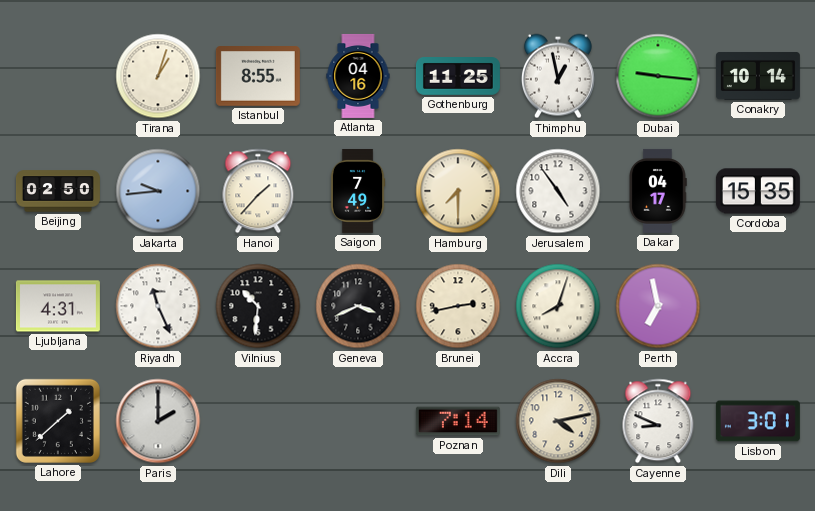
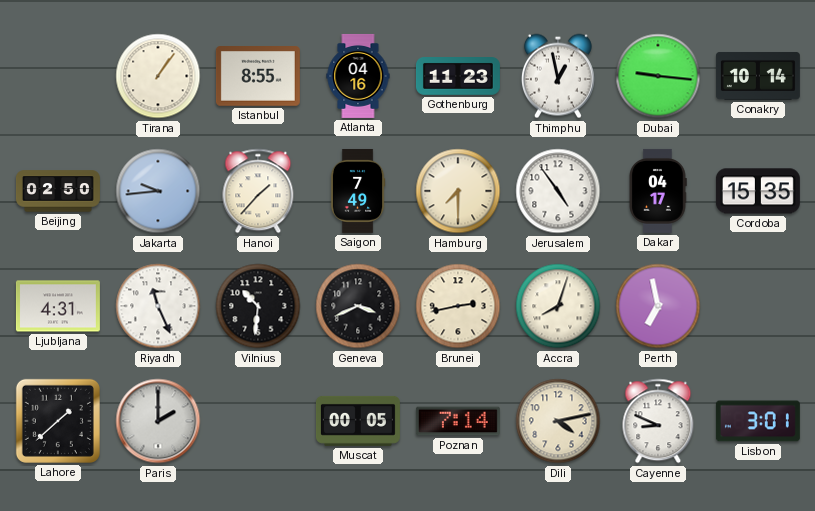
Tirana: 1:03 -> 1:06 (158, 76)
Gothenburg: 11:25 -> 11:23 (458, 77)
Muscat: none -> 00:05 (358, 421)
